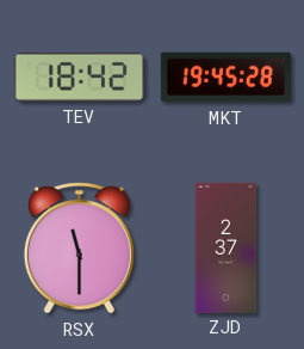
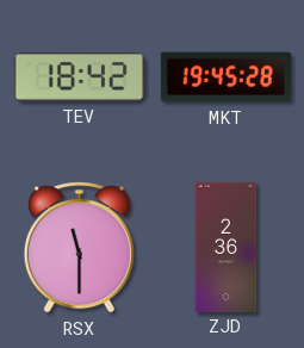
ZJD: 2:37 -> 2:36 (227, 247)
